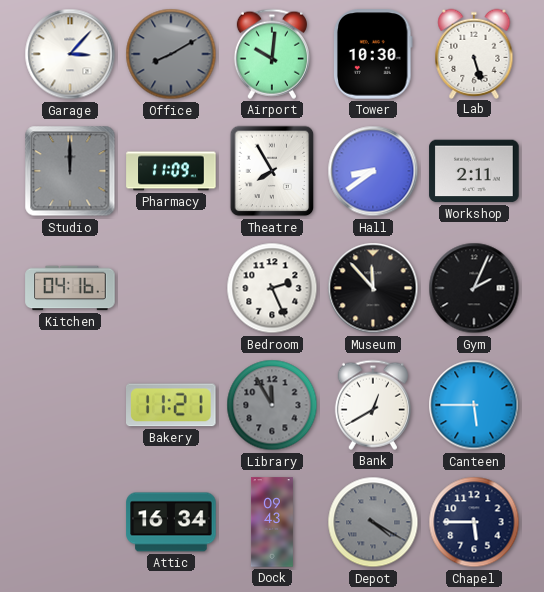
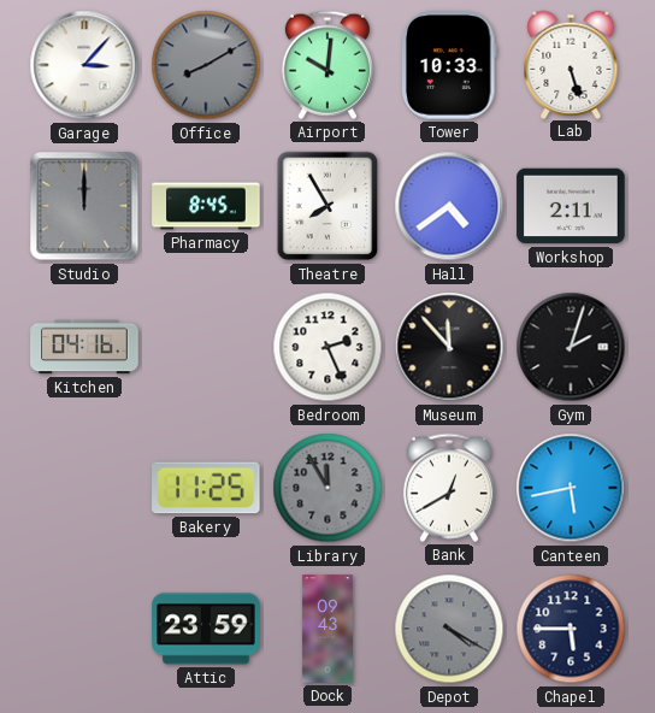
Tower: 10:30 -> 10:33 (449, 65)
Pharmacy: 11:09 -> 8:45 (206, 206)
Hall: 8:39 -> 4:39 (449, 206)
Gym: 2:04 -> 2:03 (571, 347)
Bakery: 11:21 -> 11:25 (207, 488)
Canteen: 5:45 -> 5:43 (571, 488)
Attic: 16:34 -> 23:59 (206, 629)
